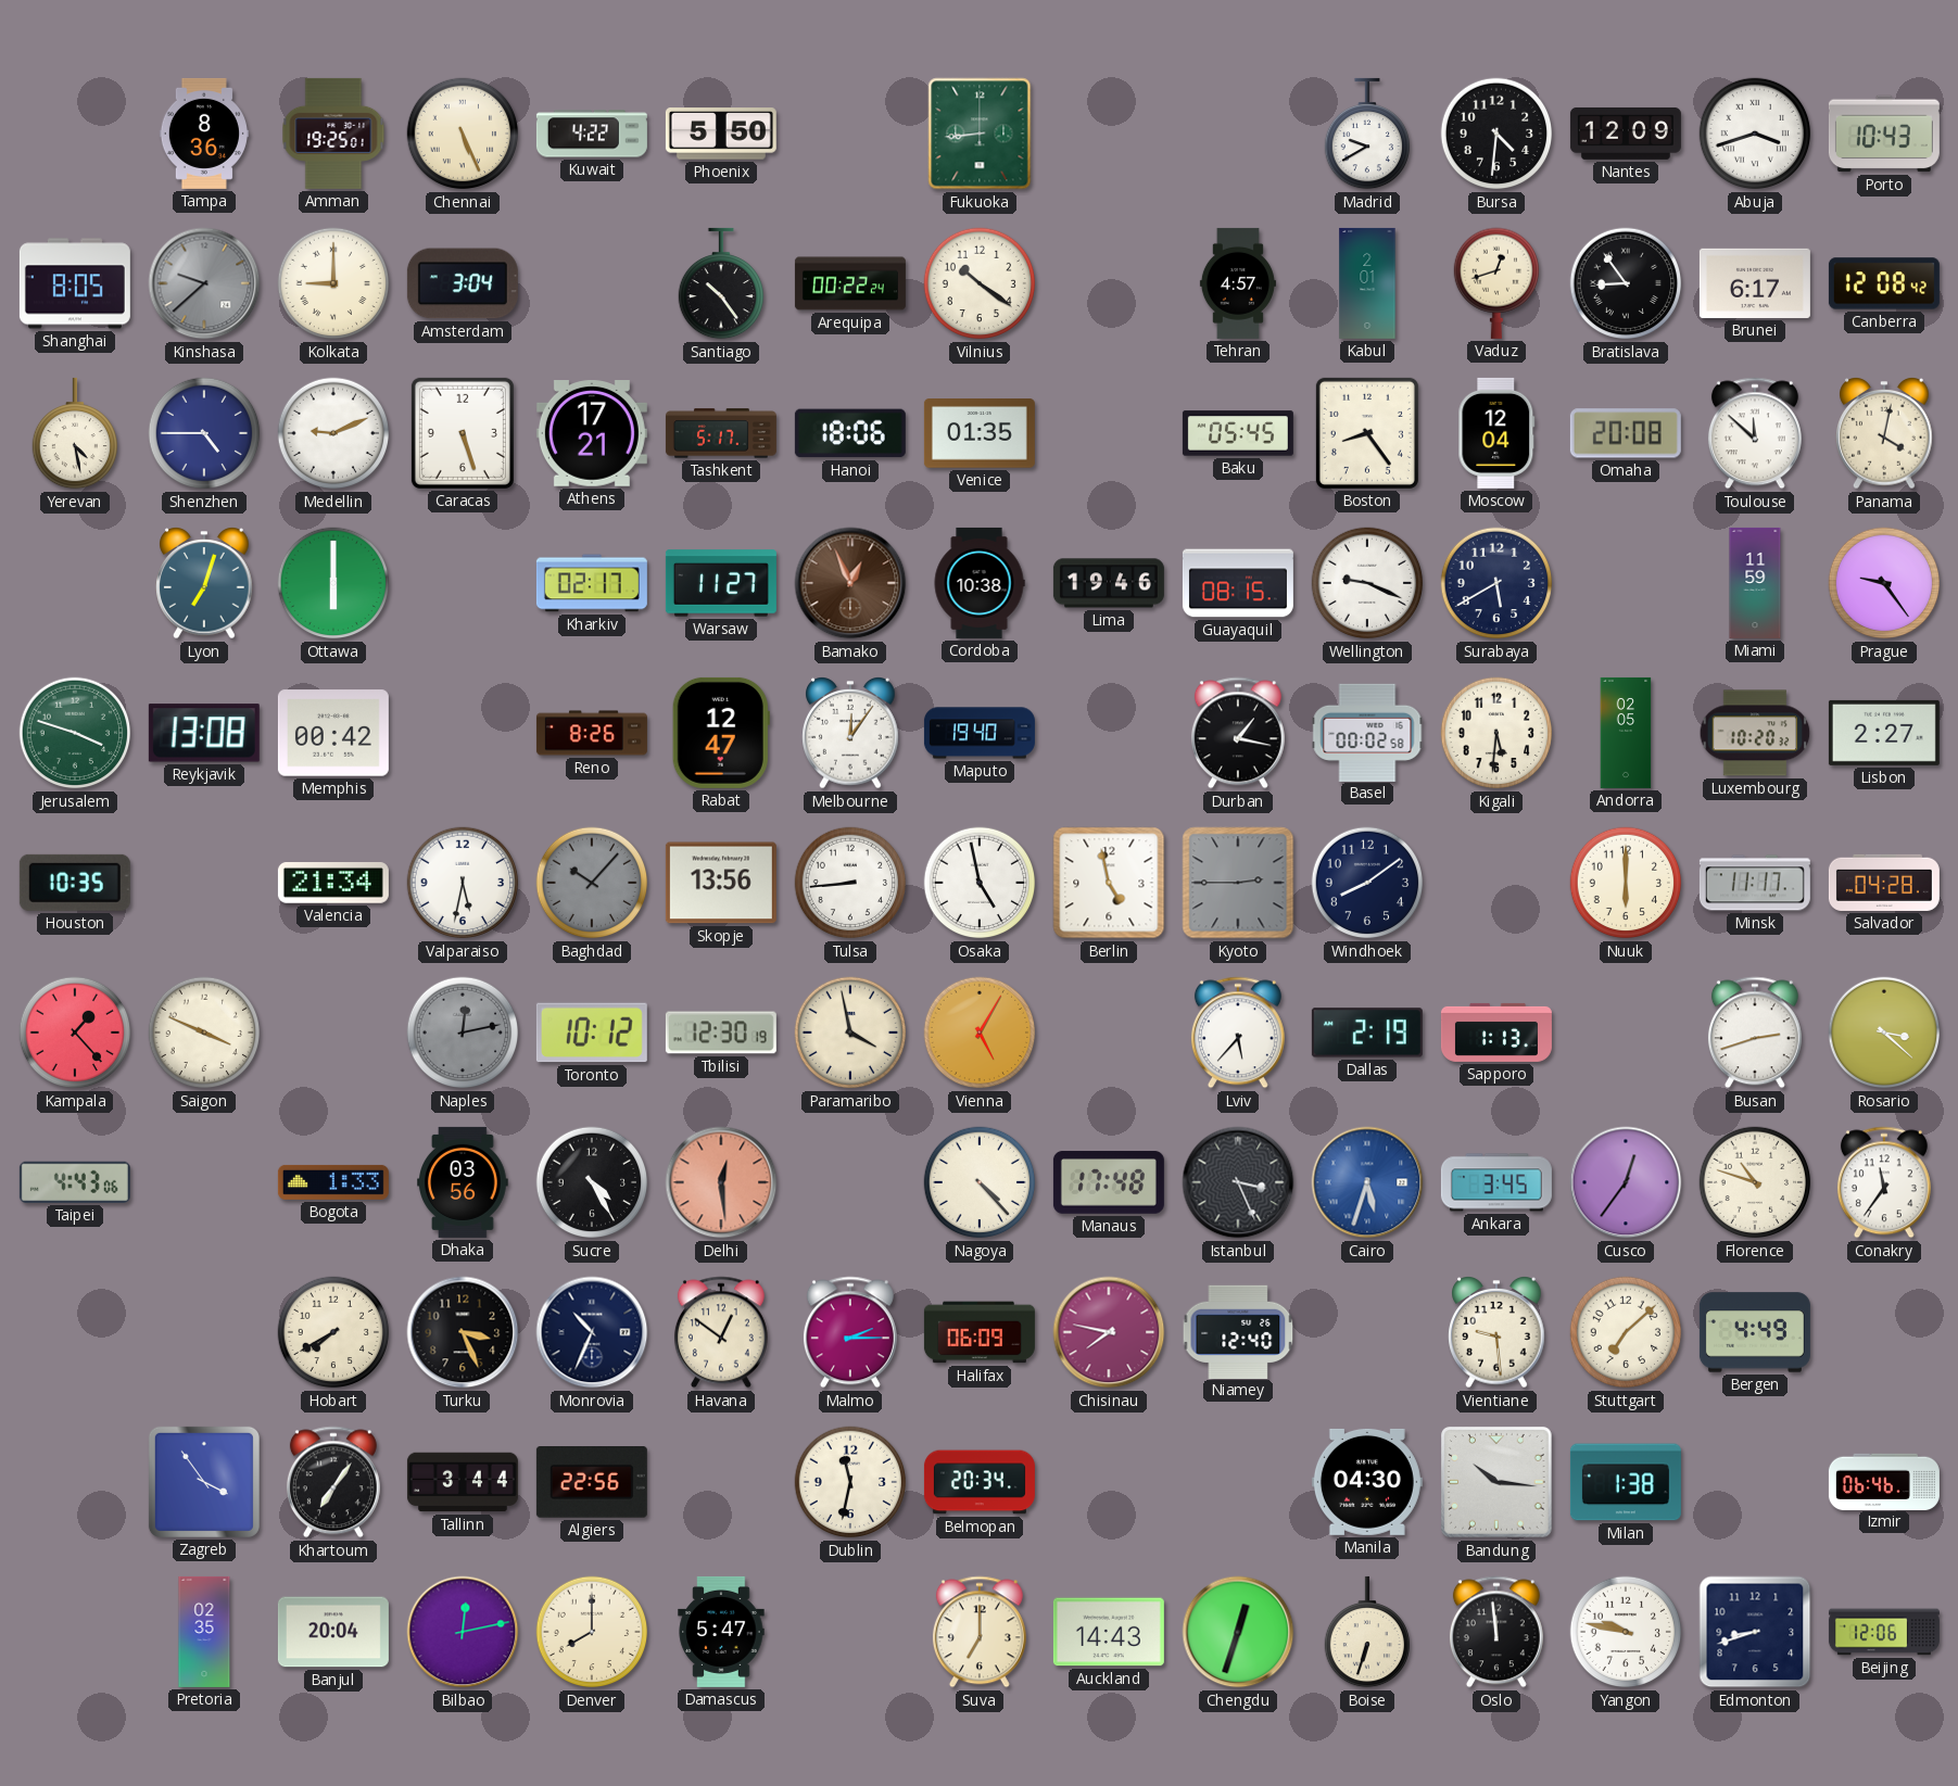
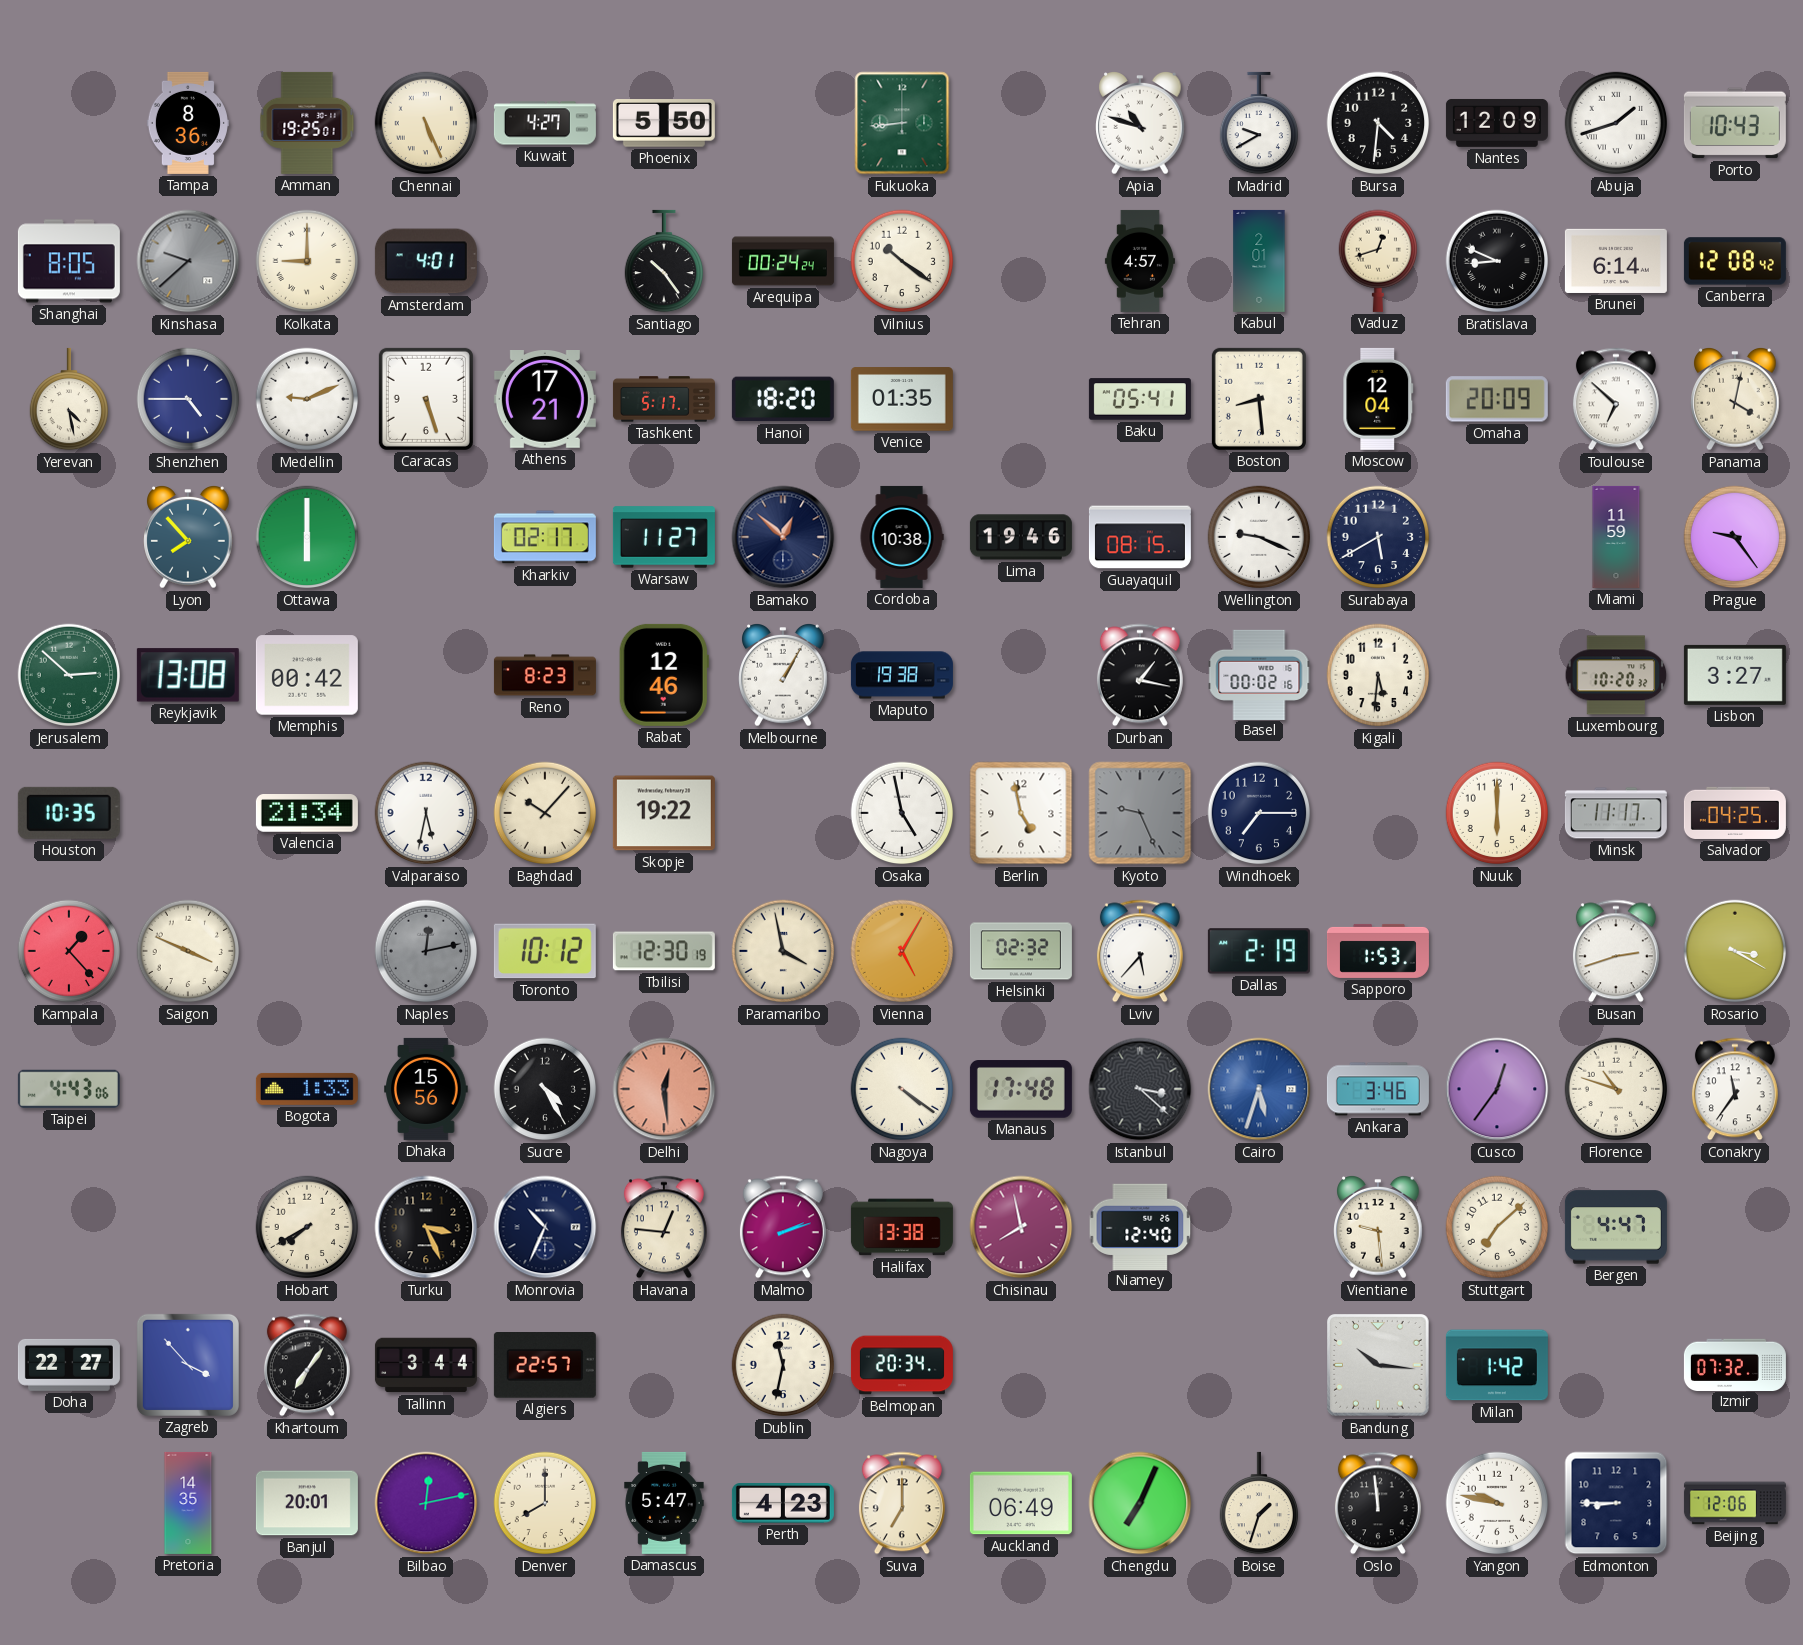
Kuwait: 4:22 -> 4:27 (545, 123)
Apia: none -> 10:48 (1140, 124)
Abuja: 3:42 -> 1:42 (1616, 123)
Amsterdam: 3:04 -> 4:01 (426, 261)
Arequipa: 00:22 -> 00:24 (783, 261)
Bratislava: 8:54 -> 8:49 (1497, 261)
Brunei: 6:17 -> 6:14 (1616, 261)
Hanoi: 18:06 -> 18:20 (783, 399)
Baku: 05:45 -> 05:41 (1140, 399)
Boston: 8:24 -> 8:29 (1259, 399)
Omaha: 20:08 -> 20:09 (1497, 399)
Toulouse: 11:52 -> 6:52 (1616, 399)
Lyon: 7:03 -> 7:53 (188, 538)
Bamako: 12:56 -> 12:52 (783, 537)
Bamako dial: brown -> navy (783, 537)
Jerusalem: 3:48 -> 2:52 (69, 675)
Reno: 8:26 -> 8:23 (545, 675)
Rabat: 12:47 -> 12:46 (664, 675)
Melbourne: 12:06 -> 1:05 (783, 676)
Maputo: 19:40 -> 19:38 (902, 675)
Basel: 00:02:58 -> 00:02:16 (1259, 674)
Andorra: 02:05 -> none (1626, 733)
Lisbon: 2:27 -> 3:27 (1735, 675)
Baghdad dial: grey -> cream (545, 813)
Skopje: 13:56 -> 19:22 (664, 813)
Tulsa: 8:44 -> none (850, 883)
Kyoto: 2:45 -> 9:26 (1140, 813)
Windhoek: 8:09 -> 7:15 (1259, 813)
Salvador: 04:28 -> 04:25 (1735, 813)
Helsinki: none -> 02:32 (1021, 951)
Sapporo: 1:13 -> 1:53 (1378, 951)
Rosario: 3:22 -> 3:20 (1735, 951)
Dhaka: 03:56 -> 15:56 (427, 1089)
Nagoya: 4:23 -> 4:21 (902, 1089)
Istanbul: 3:26 -> 3:22 (1140, 1089)
Ankara: 3:45 -> 3:46 (1378, 1089)
Havana: 12:51 -> 12:46 (664, 1227)
Malmo: 2:15 -> 2:12 (783, 1227)
Halifax: 06:09 -> 13:38 (902, 1227)
Chisinau: 7:47 -> 7:58 (1021, 1227)
Bergen: 4:49 -> 4:47 (1616, 1227)
Doha: none -> 22:27 (69, 1365)
Zagreb: 3:54 -> 3:53 (188, 1365)
Algiers: 22:56 -> 22:57 (545, 1366)
Manila: 04:30 -> none (1367, 1482)
Milan: 1:38 -> 1:42 (1497, 1365)
Izmir: 06:46 -> 07:32 (1735, 1364)
Pretoria: 02:35 -> 14:35 (188, 1503)
Banjul: 20:04 -> 20:01 (307, 1503)
Perth: none -> 4:23 (783, 1503)
Auckland: 14:43 -> 06:49 (1021, 1503)
Chengdu: 12:33 -> 7:04 (1140, 1503)
Boise: 6:33 -> 1:33 (1258, 1503)
Edmonton: 8:42 -> 8:45 (1616, 1503)
